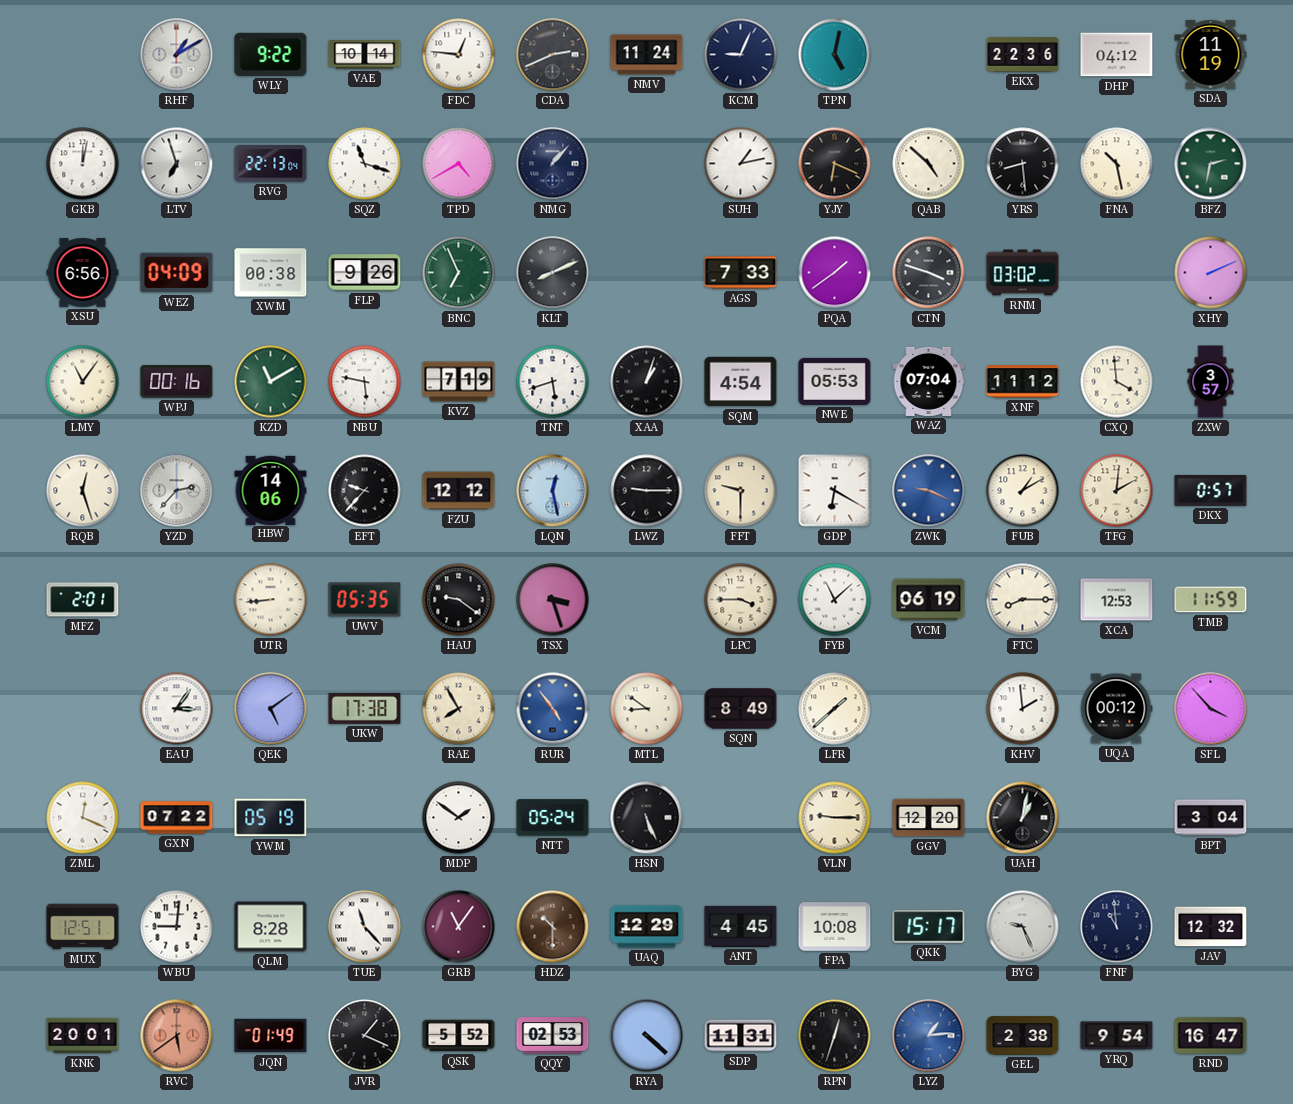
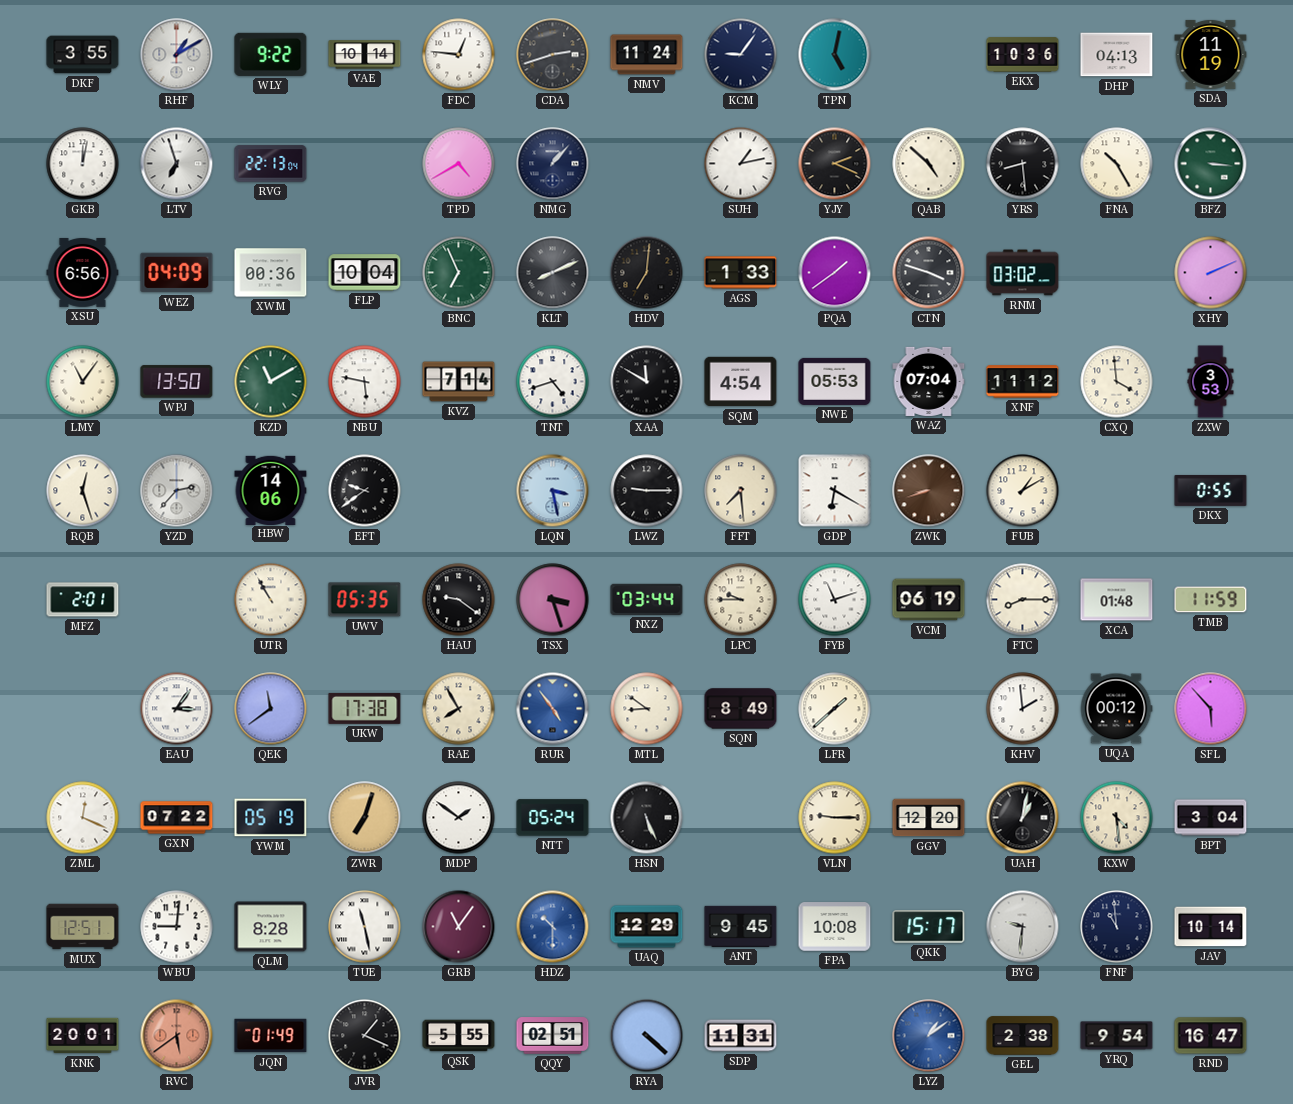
DKF: none -> 3:55 (83, 55)
CDA: 2:41 -> 2:42 (553, 55)
KCM: 9:04 -> 9:06 (741, 55)
EKX: 22:36 -> 10:36 (1023, 55)
DHP: 04:12 -> 04:13 (1117, 55)
SQZ: 11:18 -> none (365, 164)
YJY: 6:19 -> 2:19 (835, 164)
FNA: 10:28 -> 10:25 (1117, 164)
BFZ: 2:32 -> 3:16 (1211, 164)
XWM: 00:38 -> 00:36 (271, 273)
FLP: 9:26 -> 10:04 (365, 273)
HDV: none -> 7:01 (647, 273)
AGS: 7:33 -> 1:33 (741, 273)
WPJ: 00:16 -> 13:50 (177, 382)
KVZ: 7:19 -> 7:14 (459, 382)
TNT: 5:42 -> 4:42 (553, 382)
XAA: 1:03 -> 11:50 (647, 382)
ZXW: 3:57 -> 3:53 (1211, 382)
EFT: 9:37 -> 9:39 (365, 491)
FZU: 12:12 -> none (459, 491)
LQN: 12:28 -> 3:28 (553, 491)
FFT: 9:30 -> 7:29 (741, 491)
ZWK: 9:19 -> 8:42 (929, 491)
ZWK dial: blue -> brown (929, 491)
TFG: 2:01 -> none (1117, 491)
DKX: 0:57 -> 0:55 (1211, 490)
UTR: 8:44 -> 10:55 (271, 600)
NXZ: none -> 03:44 (647, 599)
LPC: 3:45 -> 9:45 (741, 600)
FYB: 11:08 -> 11:12 (835, 600)
XCA: 12:53 -> 01:48 (1117, 600)
QEK: 5:09 -> 11:39 (271, 709)
SFL: 3:53 -> 5:53 (1211, 709)
ZWR: none -> 7:03 (365, 818)
KXW: none -> 4:29 (1117, 818)
TUE: 11:23 -> 11:28 (365, 927)
HDZ dial: brown -> blue (553, 927)
ANT: 4:45 -> 9:45 (741, 926)
BYG: 9:26 -> 9:31 (1023, 927)
JAV: 12:32 -> 10:14 (1211, 927)
QSK: 5:52 -> 5:55 (459, 1036)
QQY: 02:53 -> 02:51 (553, 1036)
RPN: 12:33 -> none (835, 1036)
LYZ: 1:14 -> 1:09 (929, 1036)
